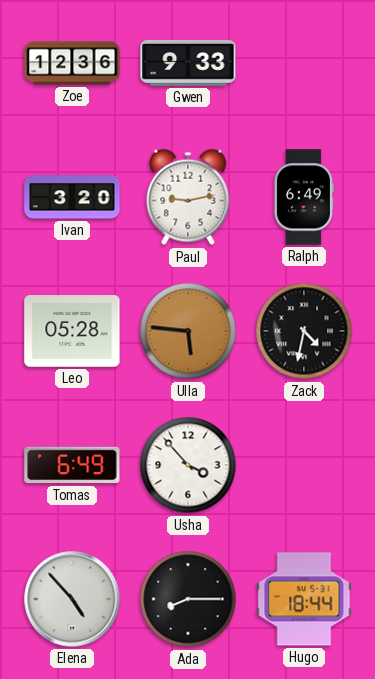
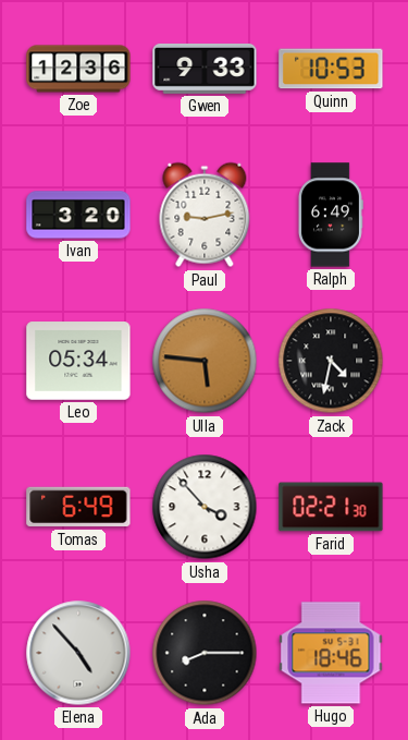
Quinn: none -> 10:53 (331, 69)
Leo: 05:28 -> 05:34 (78, 361)
Farid: none -> 02:21 (331, 507)
Hugo: 18:44 -> 18:46 (331, 653)
